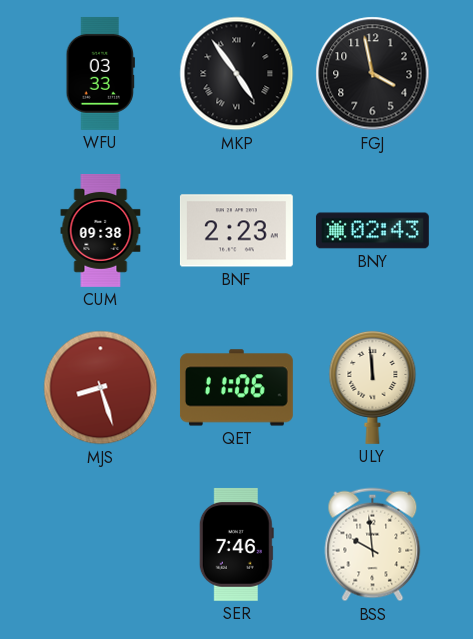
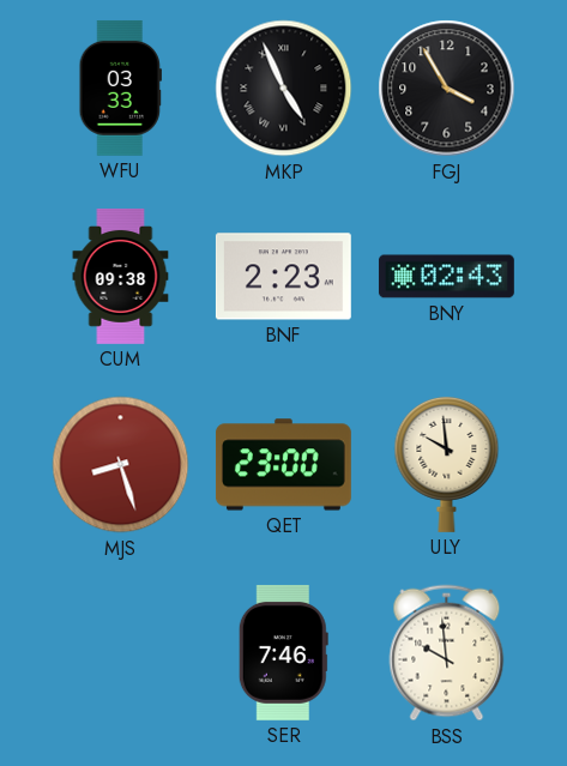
MKP: 4:54 -> 4:56 (284, 89)
FGJ: 3:58 -> 3:55 (447, 89)
QET: 11:06 -> 23:00 (283, 465)
ULY: 11:59 -> 9:59 (447, 464)
